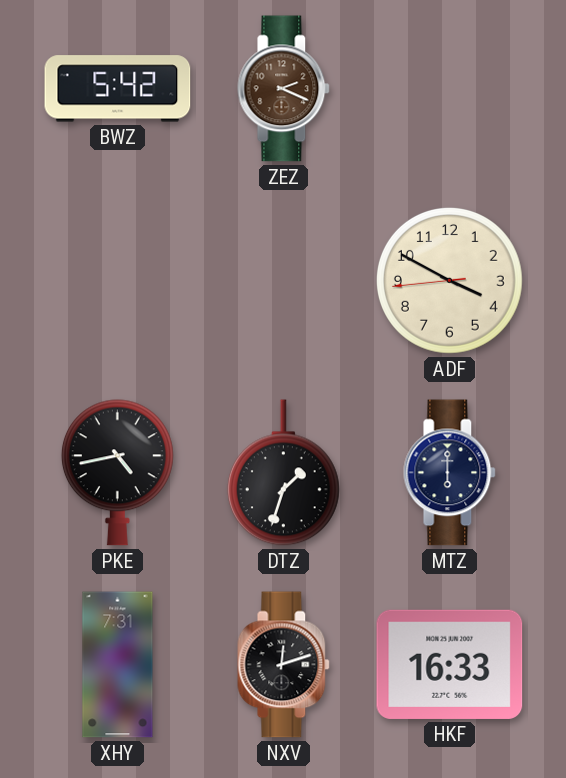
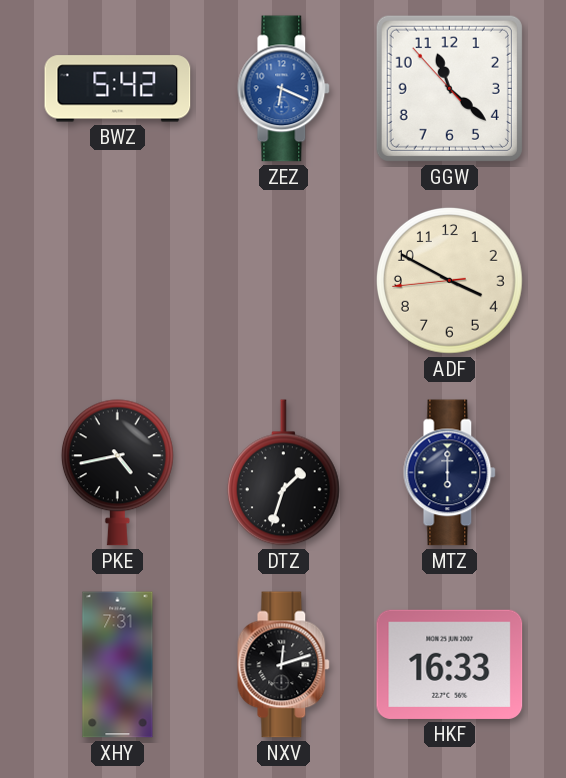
ZEZ: 2:19 -> 6:19 (284, 89)
ZEZ dial: brown -> blue (284, 89)
GGW: none -> 11:21 (449, 88)
